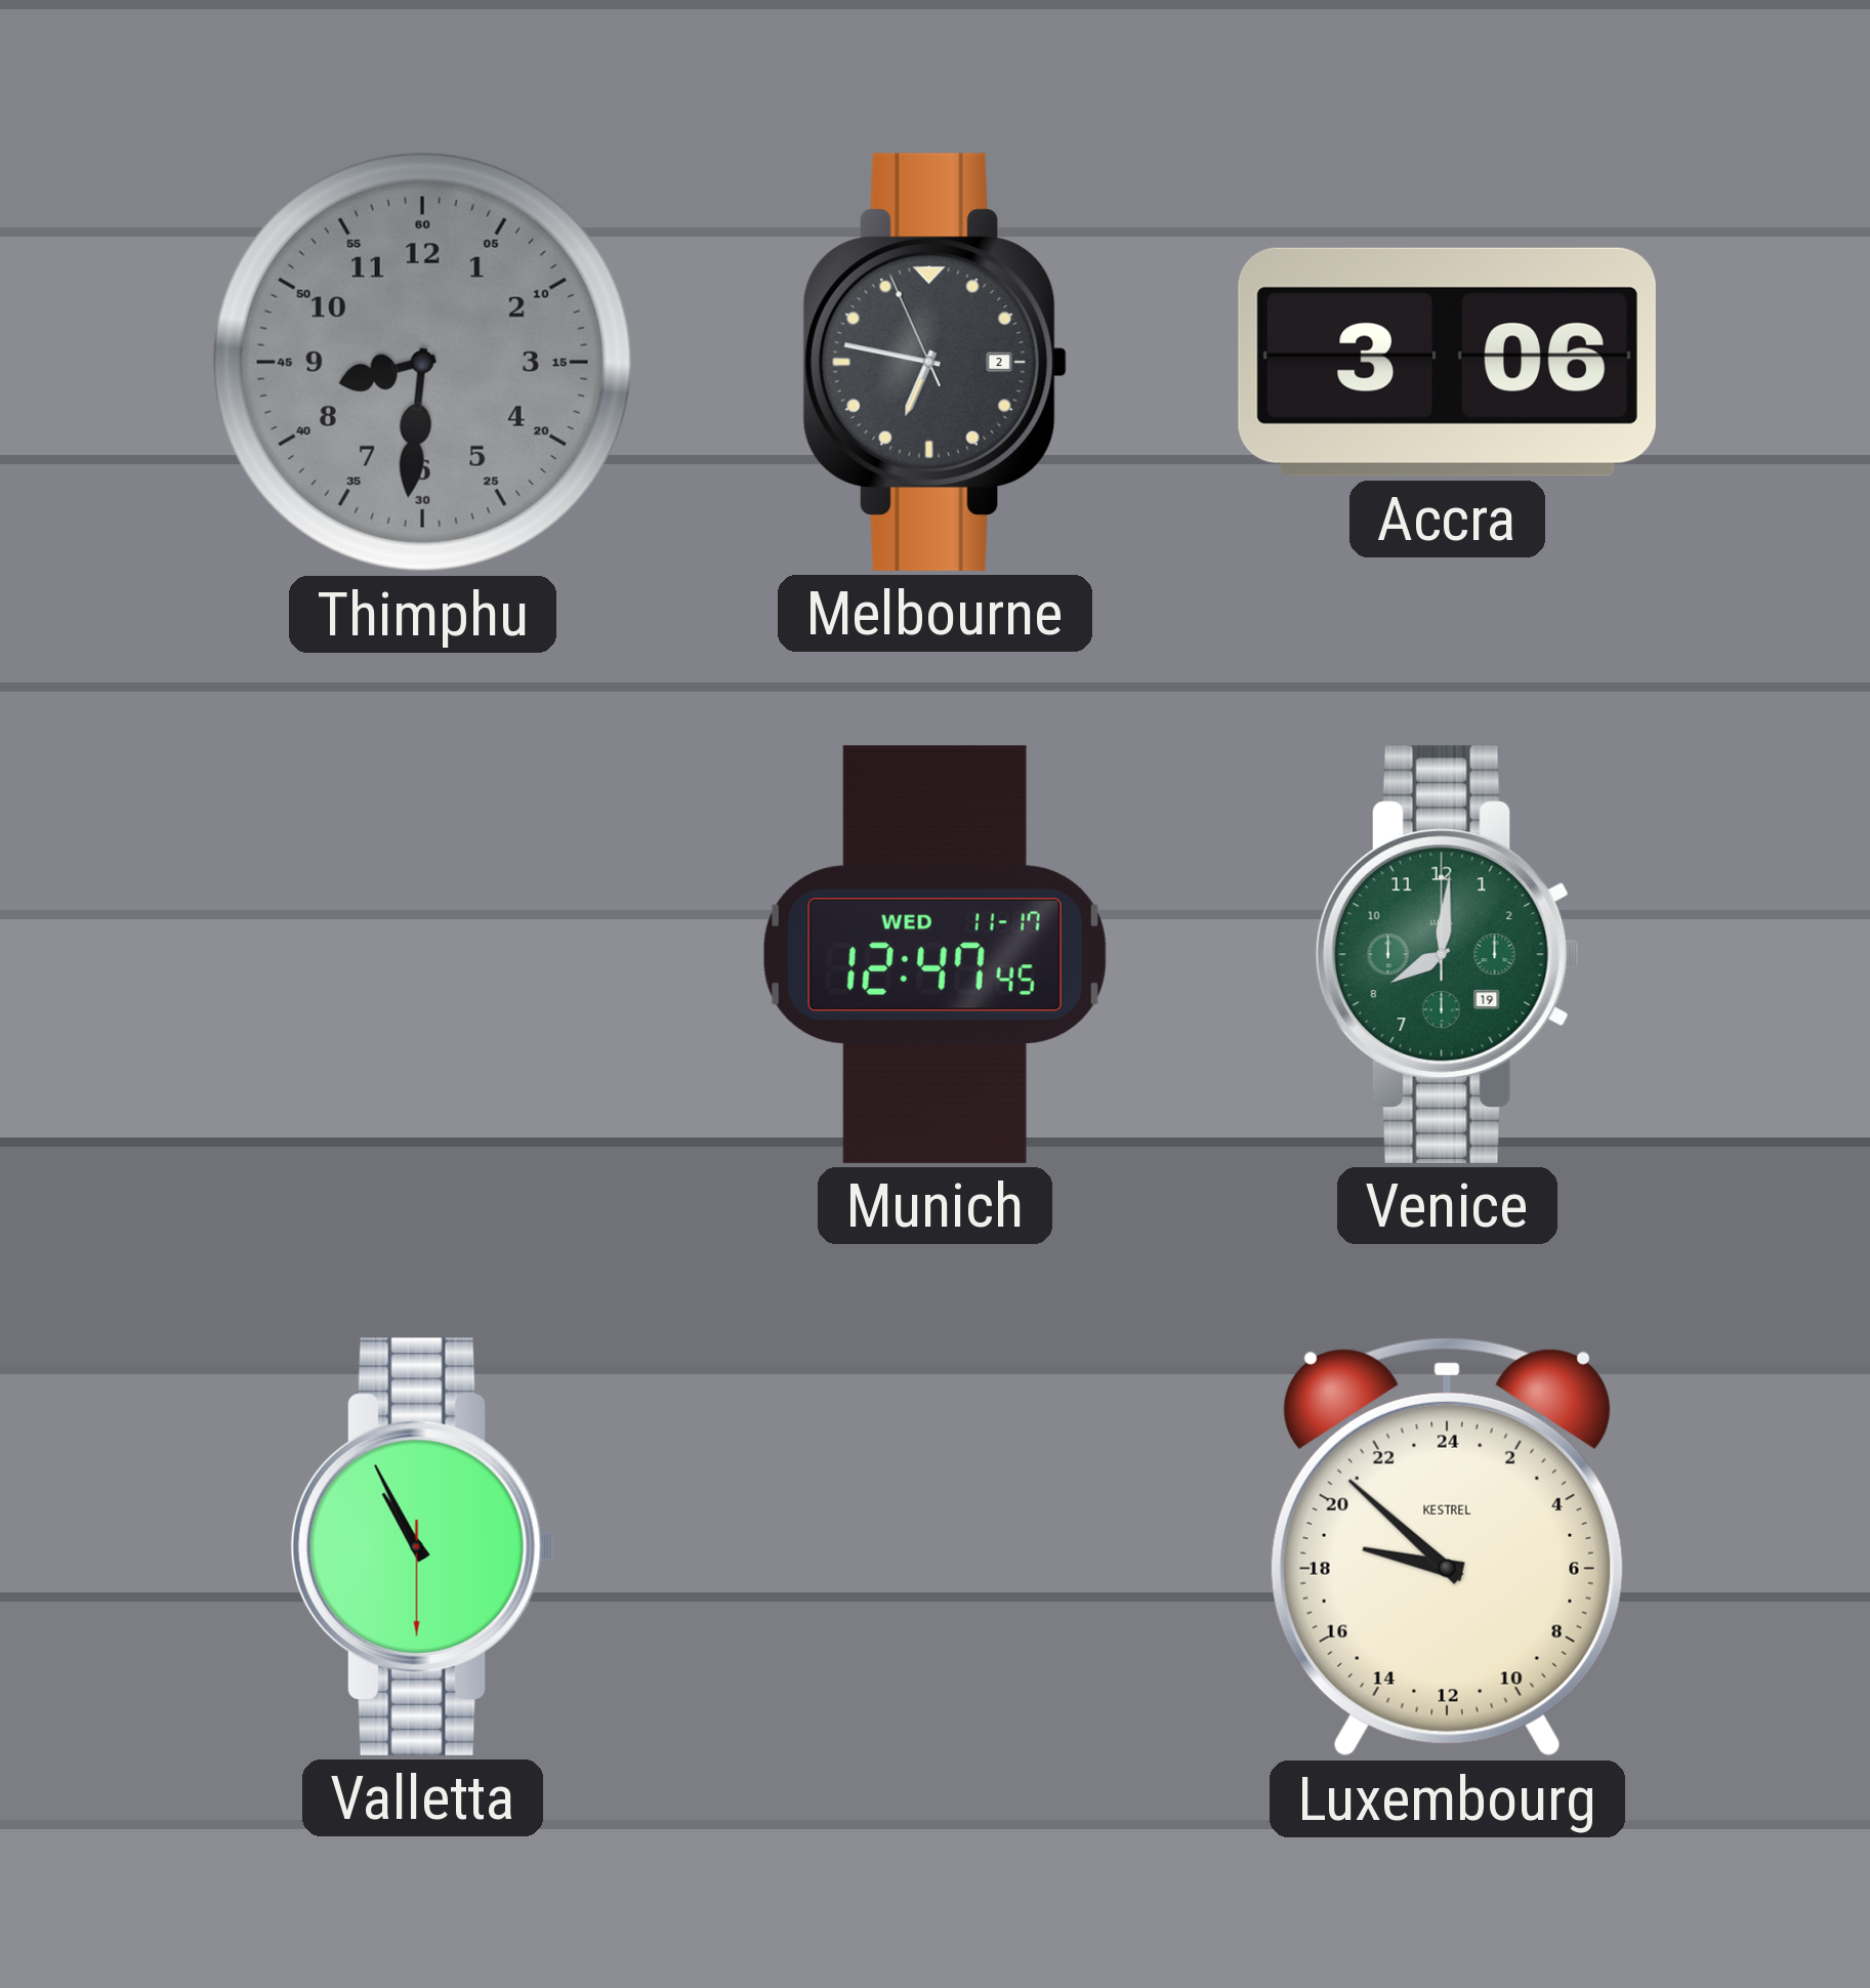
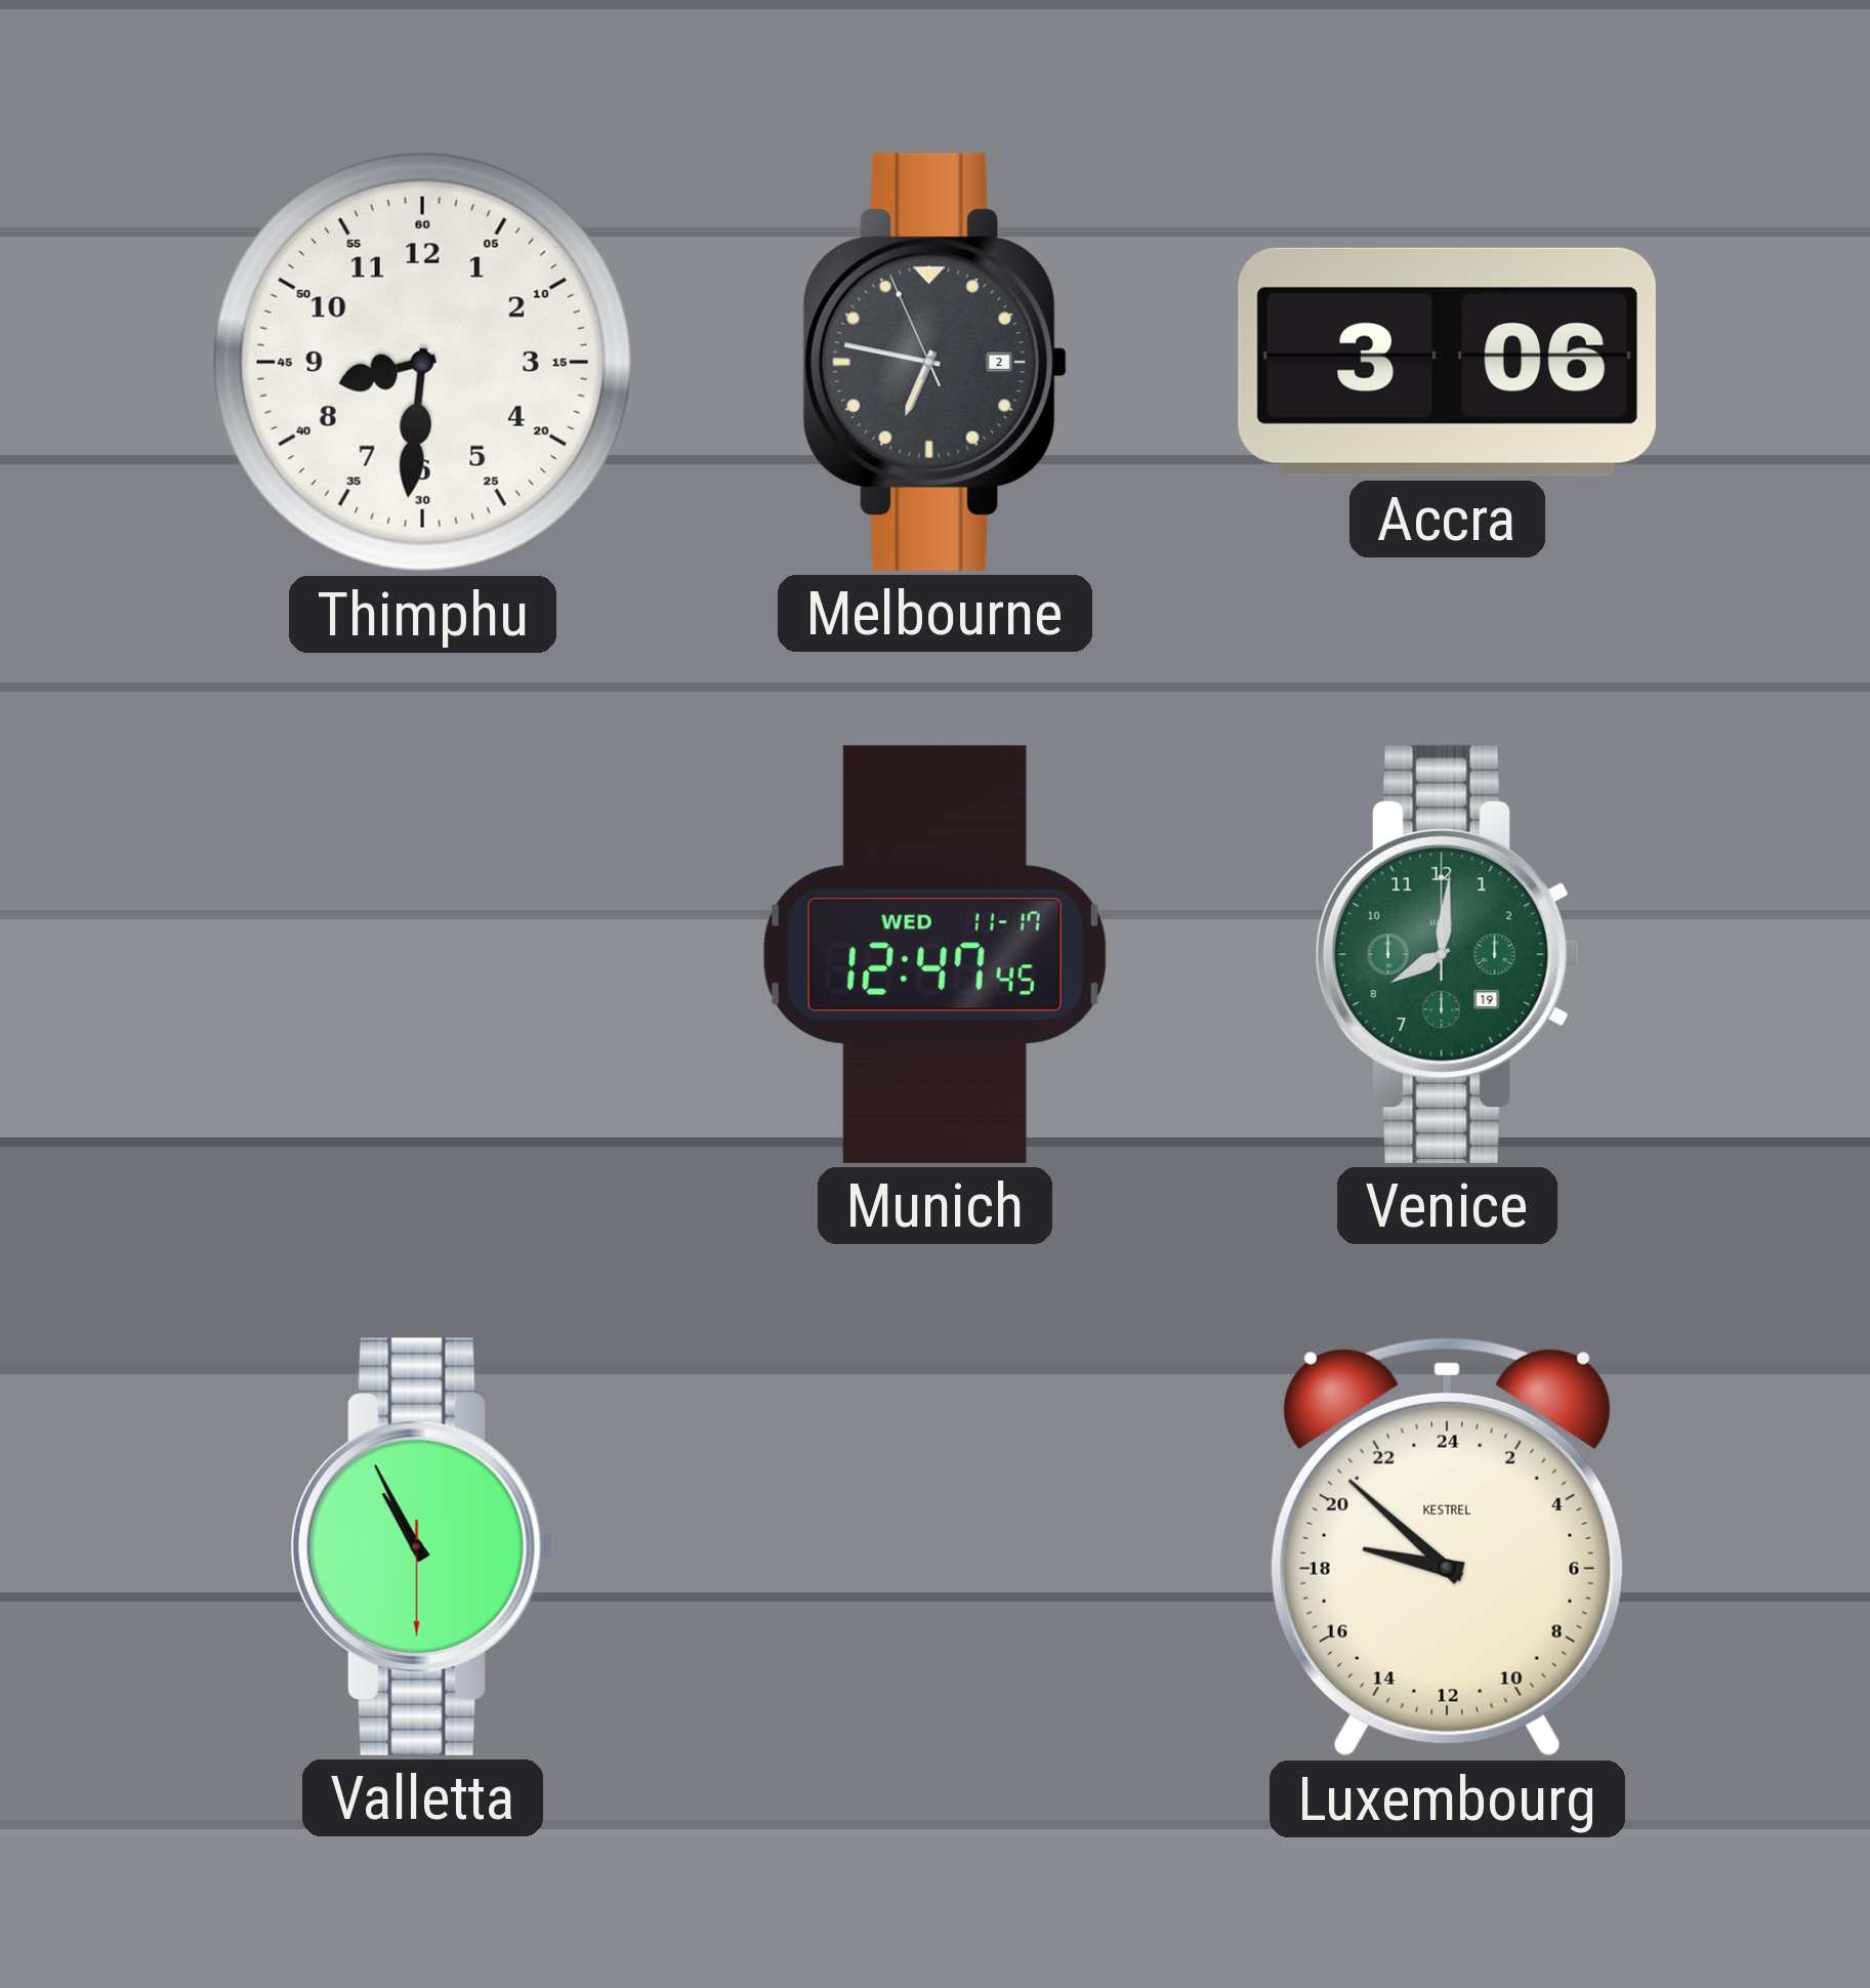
Thimphu dial: grey -> white (422, 362)
